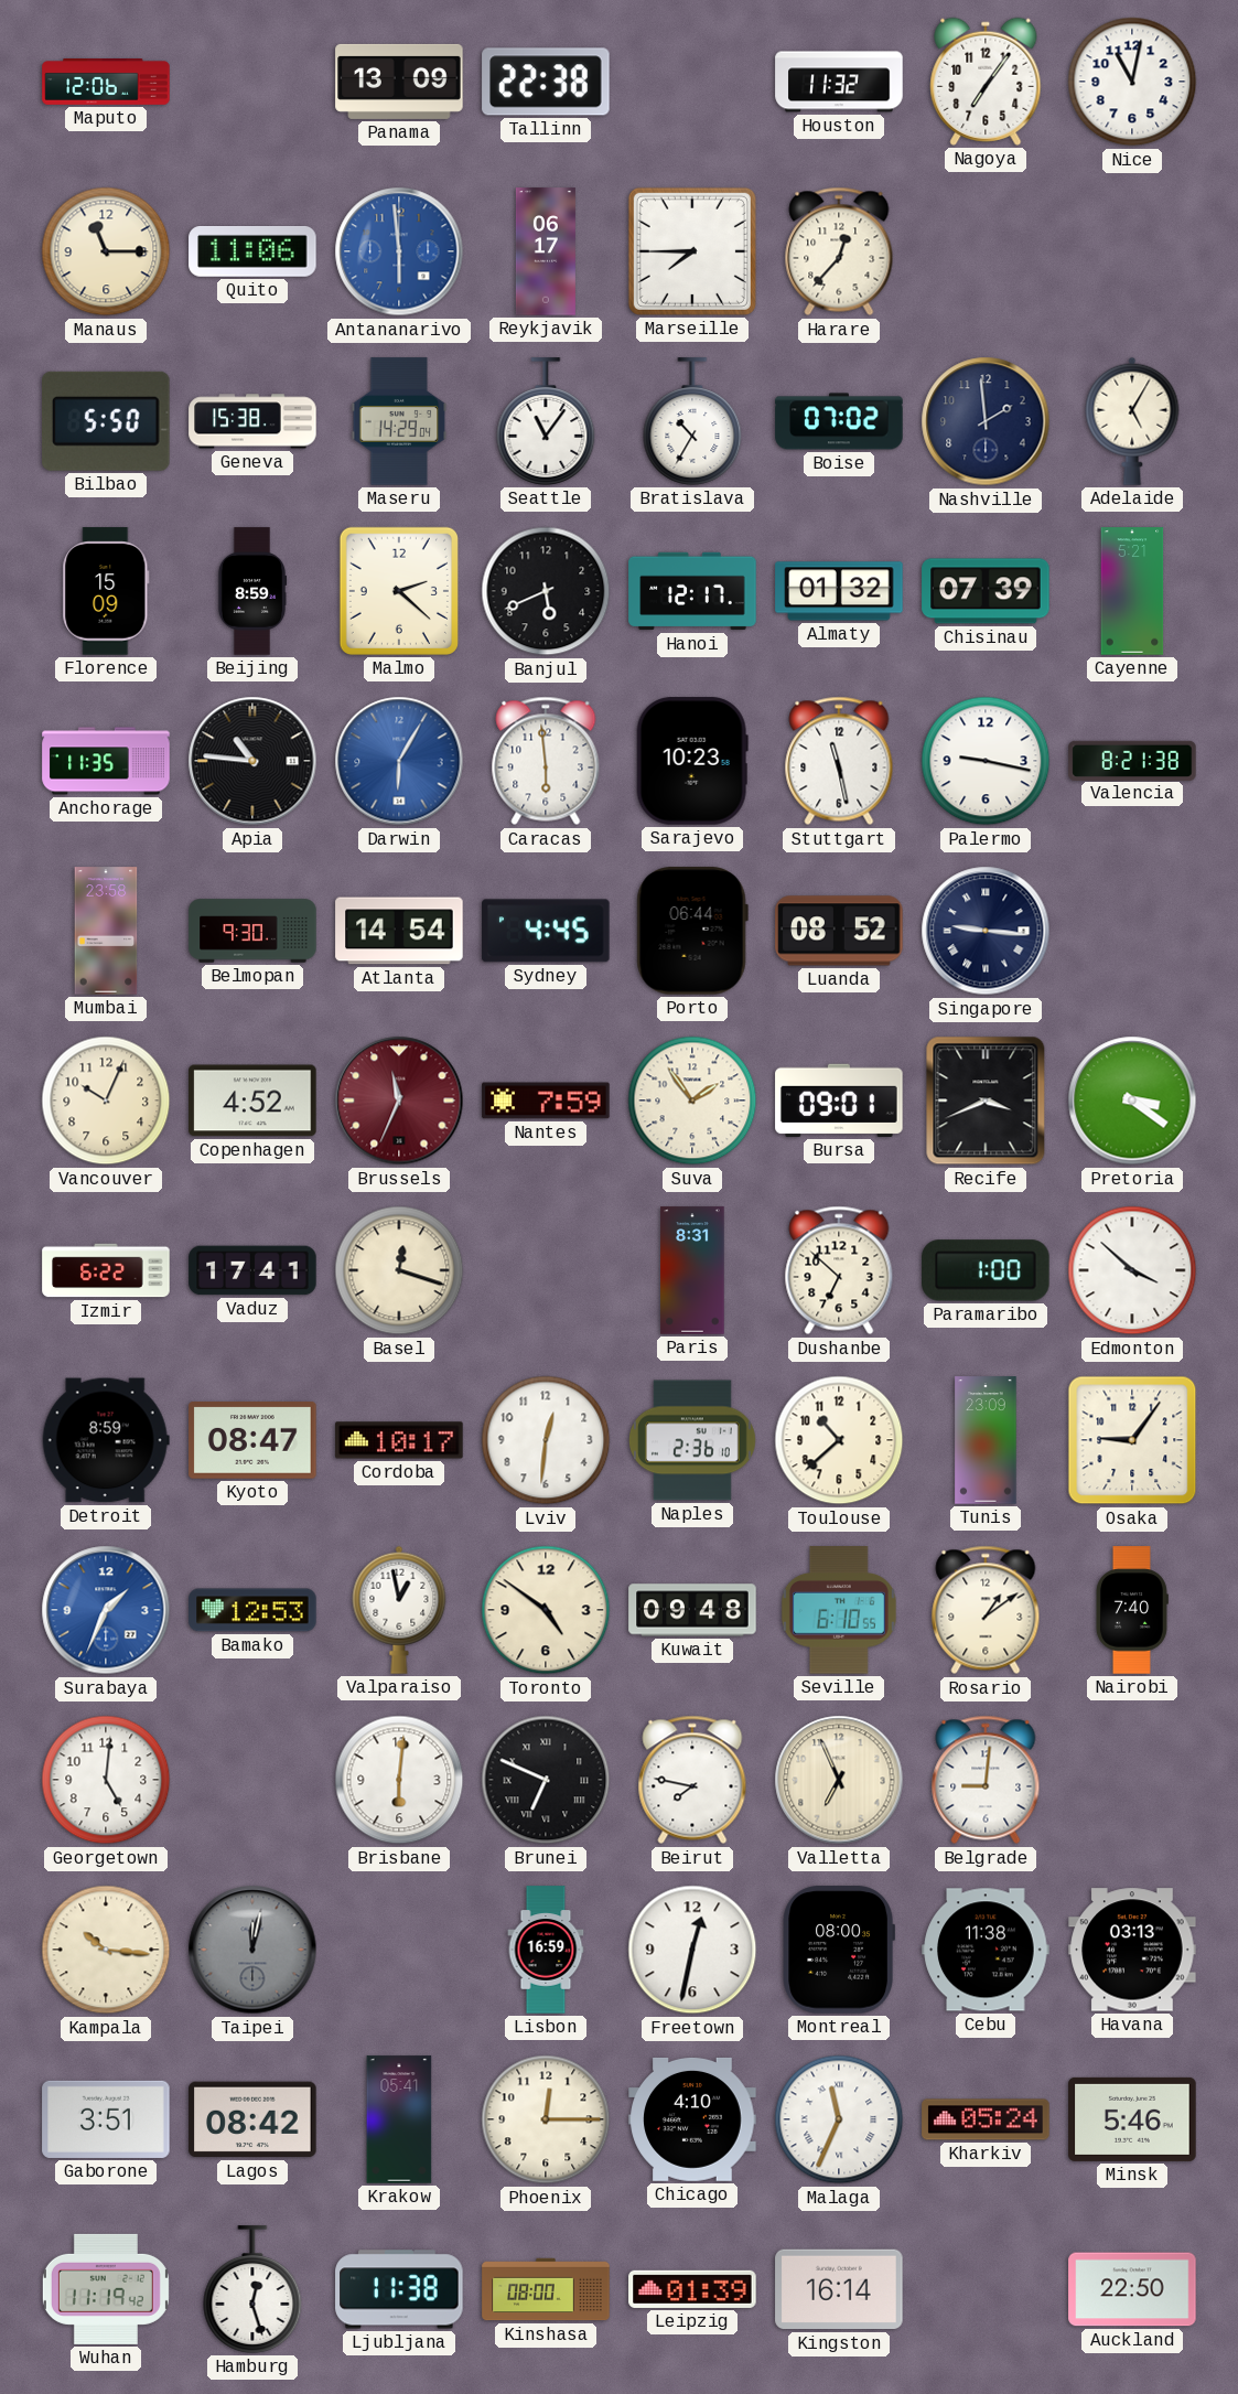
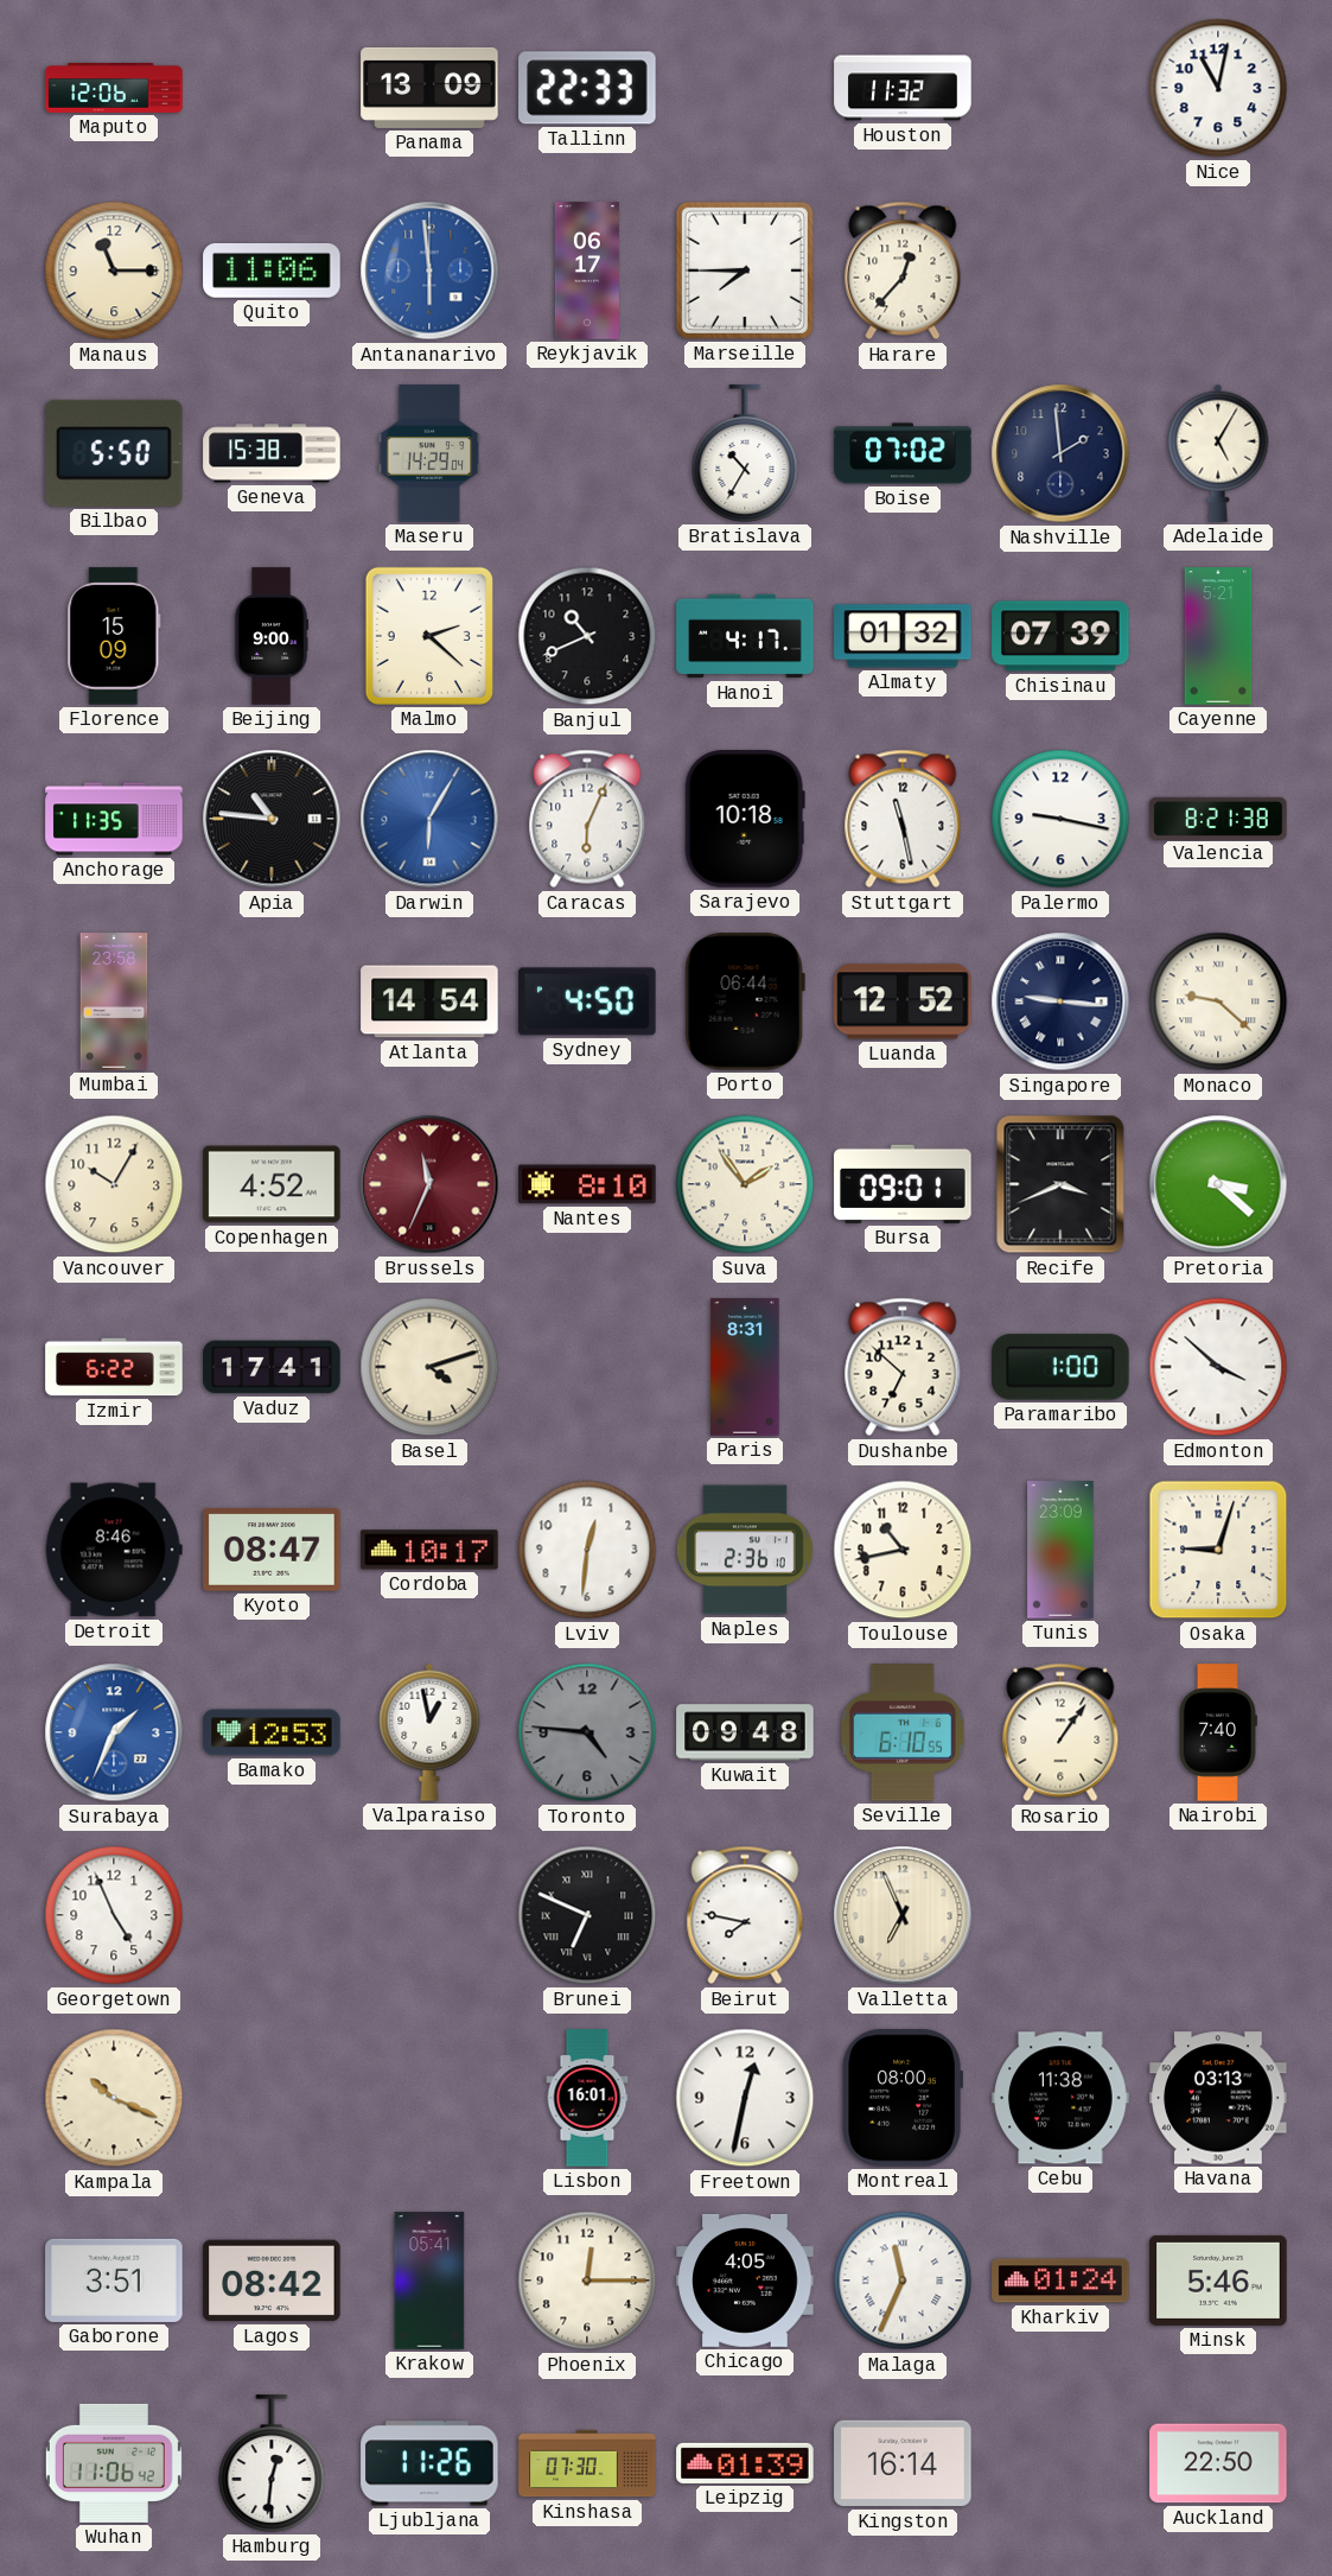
Tallinn: 22:38 -> 22:33 (587, 88)
Nagoya: 7:06 -> none (986, 82)
Seattle: 11:06 -> none (546, 421)
Beijing: 8:59 -> 9:00 (272, 636)
Banjul: 5:41 -> 10:41 (587, 636)
Hanoi: 12:17 -> 4:17 (745, 636)
Caracas: 5:59 -> 6:04 (587, 819)
Sarajevo: 10:23 -> 10:18 (745, 819)
Belmopan: 9:30 -> none (252, 931)
Sydney: 4:45 -> 4:50 (587, 1001)
Luanda: 08:52 -> 12:52 (903, 1001)
Monaco: none -> 9:22 (1218, 1001)
Vancouver: 10:04 -> 10:05 (114, 1184)
Nantes: 7:59 -> 8:10 (587, 1184)
Pretoria: 3:21 -> 3:22 (1218, 1184)
Basel: 12:18 -> 4:12 (429, 1367)
Detroit: 8:59 -> 8:46 (114, 1550)
Toulouse: 10:38 -> 10:43 (903, 1550)
Osaka: 9:06 -> 9:03 (1218, 1550)
Toronto: 4:51 -> 4:46 (587, 1732)
Toronto dial: cream -> grey (587, 1732)
Rosario: 1:09 -> 1:06 (1060, 1732)
Georgetown: 5:01 -> 4:56 (114, 1915)
Brisbane: 6:01 -> none (399, 1780)
Belgrade: 9:01 -> none (986, 1780)
Kampala: 10:16 -> 10:19 (114, 2098)
Taipei: 12:02 -> none (252, 1950)
Lisbon: 16:59 -> 16:01 (587, 2098)
Chicago: 4:10 -> 4:05 (745, 2281)
Kharkiv: 05:24 -> 01:24 (1060, 2281)
Wuhan: 11:19 -> 11:06 (114, 2463)
Hamburg: 12:27 -> 12:31 (272, 2463)
Ljubljana: 11:38 -> 11:26 (429, 2463)
Kinshasa: 08:00 -> 07:30 (587, 2463)
